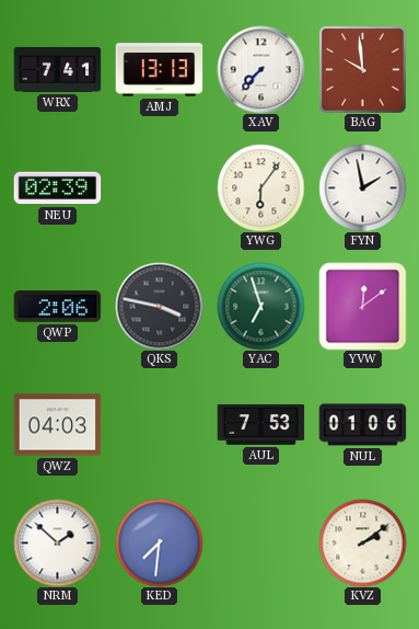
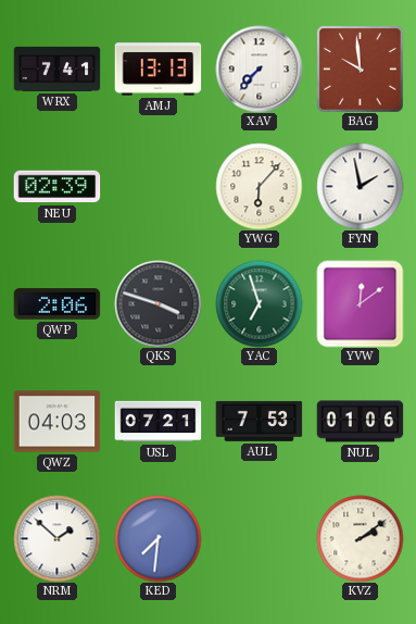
YWG: 6:06 -> 6:07 (259, 186)
QKS: 3:47 -> 3:48 (157, 303)
USL: none -> 07:21 (157, 422)
